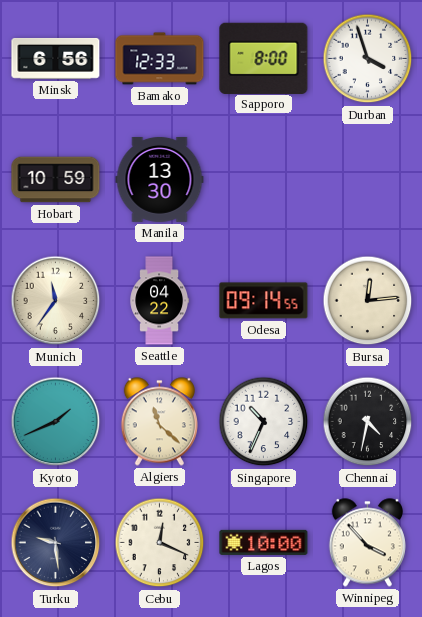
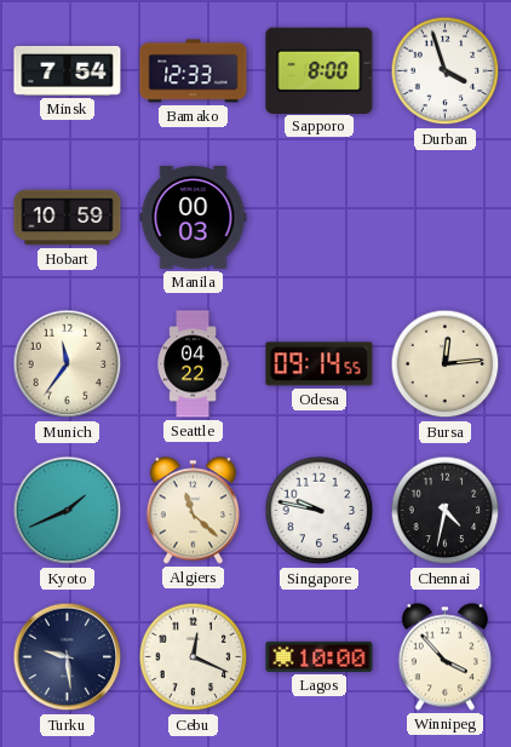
Minsk: 6:56 -> 7:54 (68, 70)
Manila: 13:30 -> 00:03 (194, 217)
Singapore: 10:34 -> 9:47 (320, 511)
